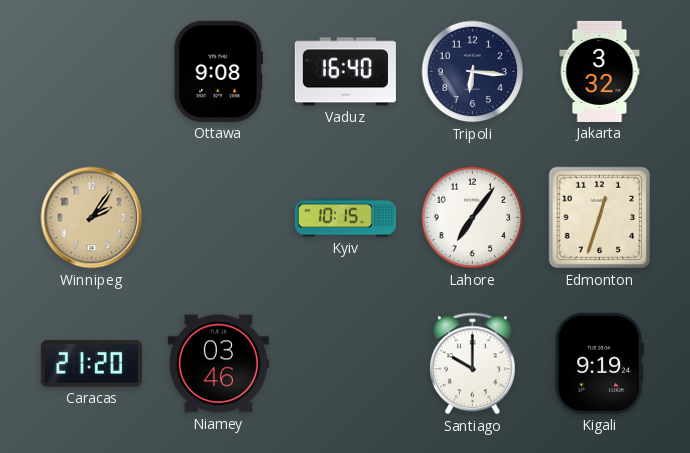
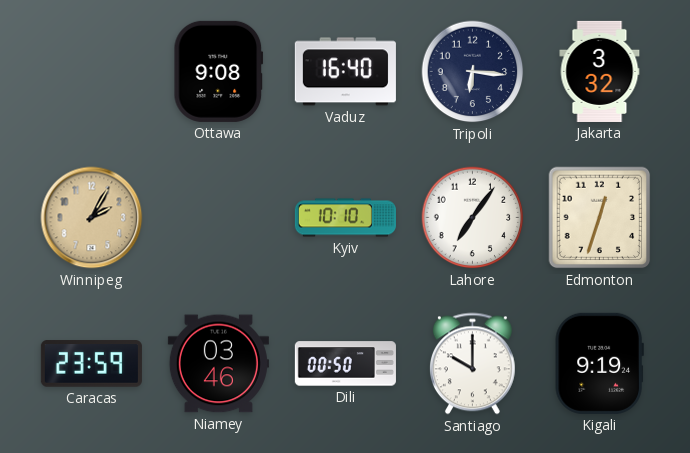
Winnipeg: 2:06 -> 2:05 (92, 218)
Kyiv: 10:15 -> 10:10 (345, 218)
Caracas: 21:20 -> 23:59 (91, 364)
Dili: none -> 00:50 (345, 364)
